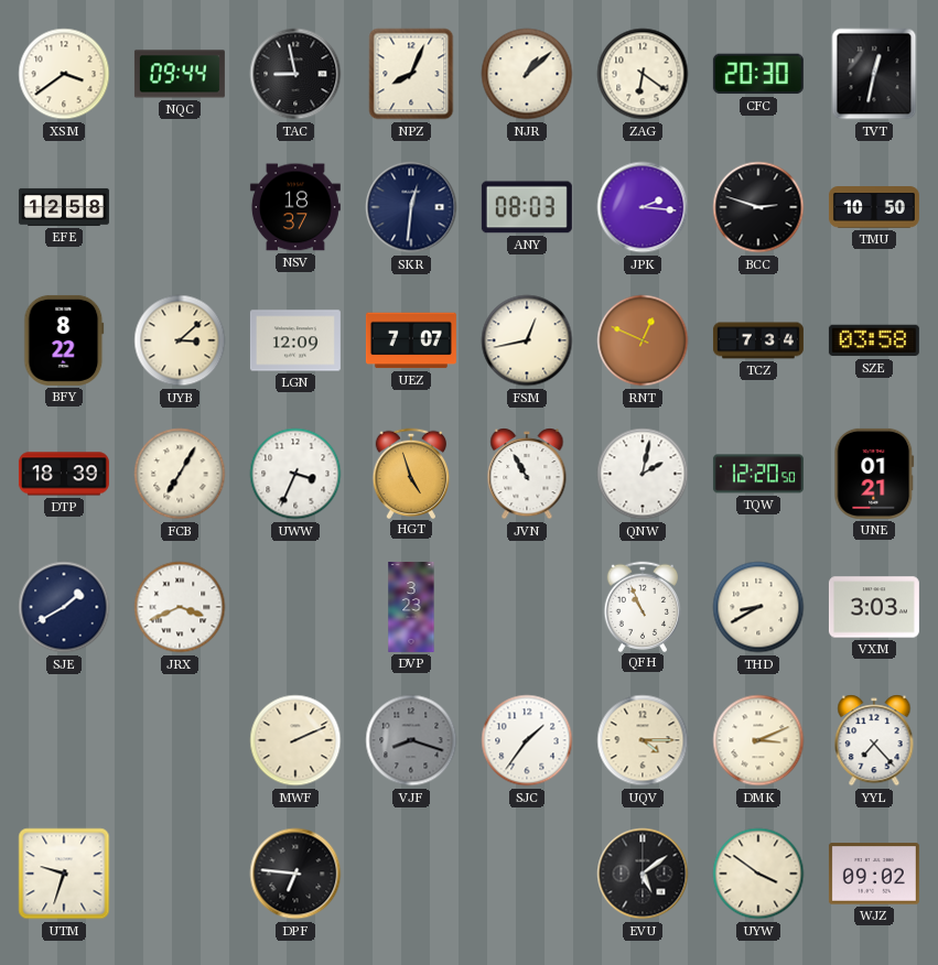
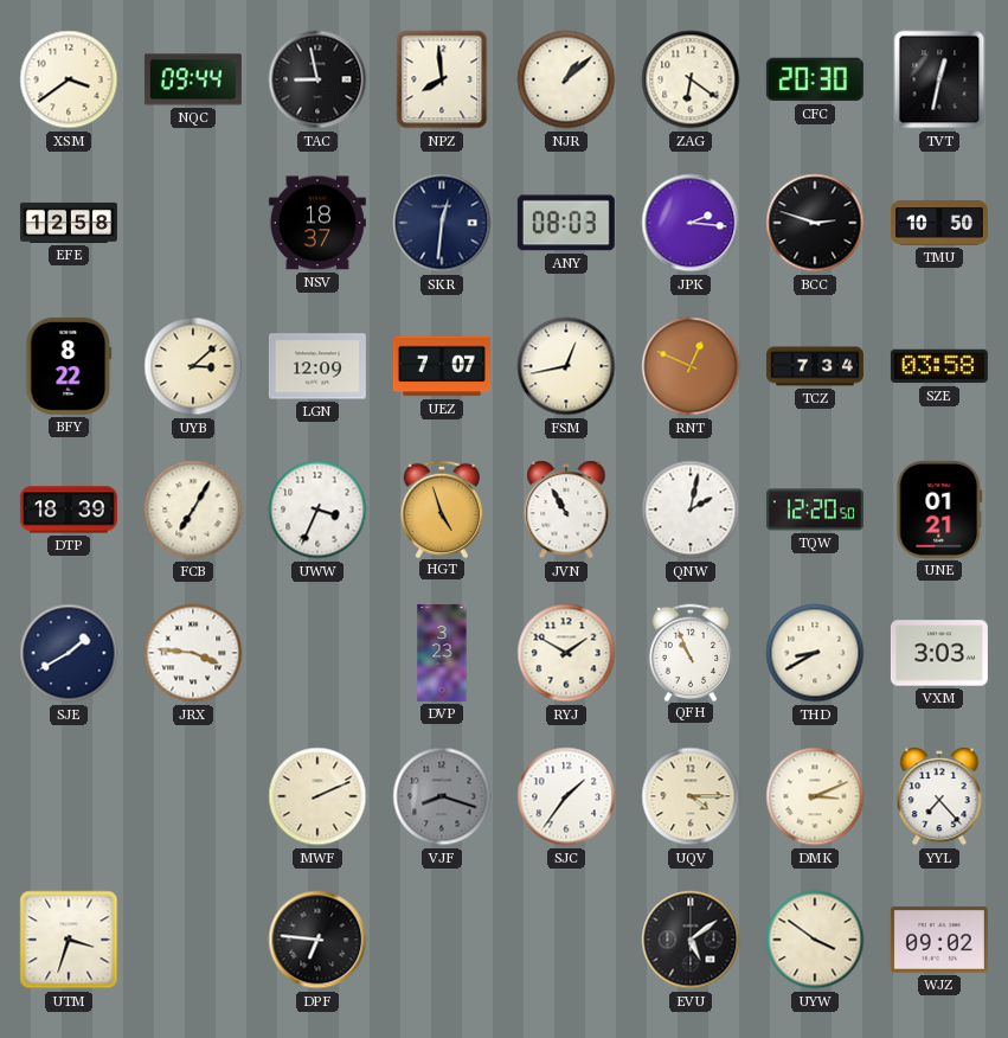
NPZ: 8:04 -> 7:59 (442, 79)
JRX: 3:41 -> 3:46 (193, 653)
RYJ: none -> 1:50 (566, 653)
UTM: 9:33 -> 3:33 (69, 940)
